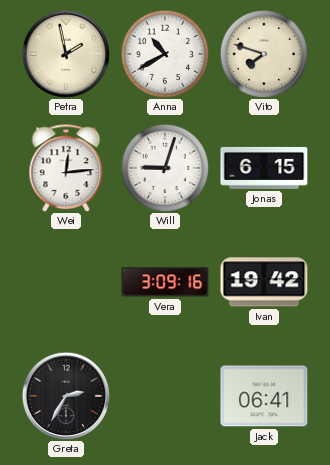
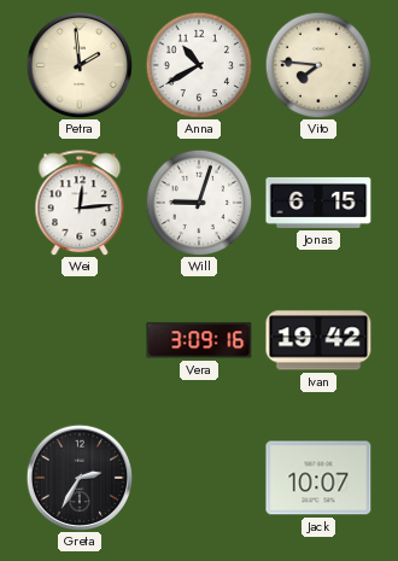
Petra: 1:58 -> 1:59 (80, 65)
Vito: 7:48 -> 7:46 (318, 65)
Jack: 06:41 -> 10:07 (318, 478)
